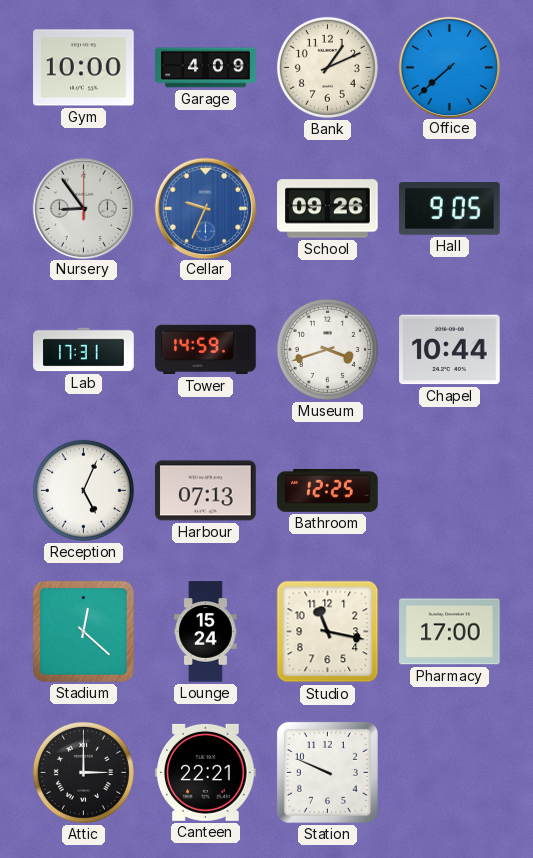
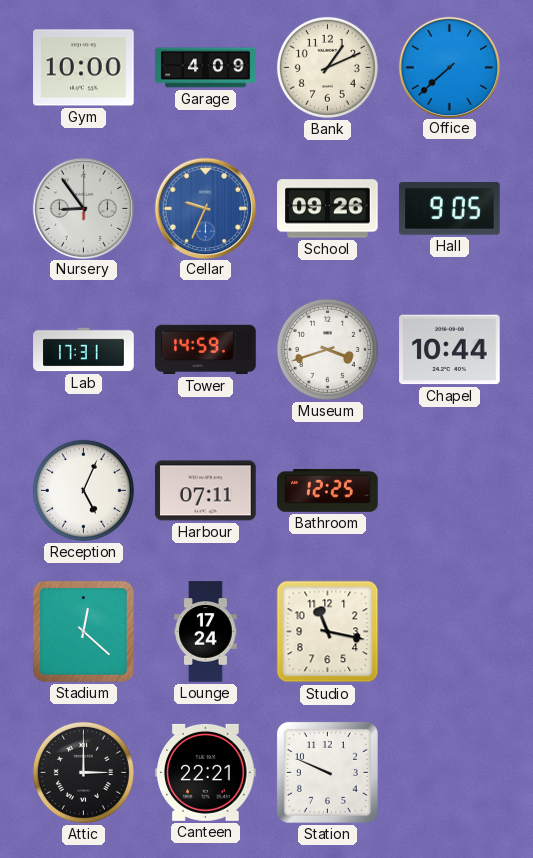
Harbour: 07:13 -> 07:11 (206, 491)
Lounge: 15:24 -> 17:24 (206, 632)
Pharmacy: 17:00 -> none (450, 632)
